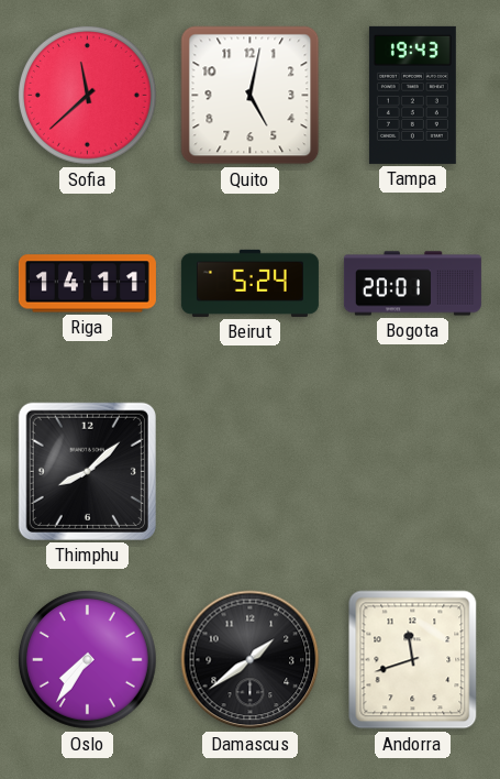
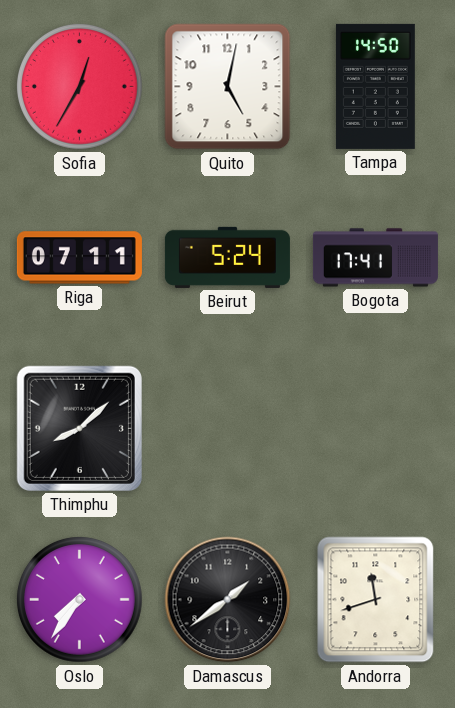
Sofia: 11:38 -> 12:35 (79, 86)
Tampa: 19:43 -> 14:50 (375, 86)
Riga: 14:11 -> 07:11 (79, 258)
Bogota: 20:01 -> 17:41 (375, 258)
